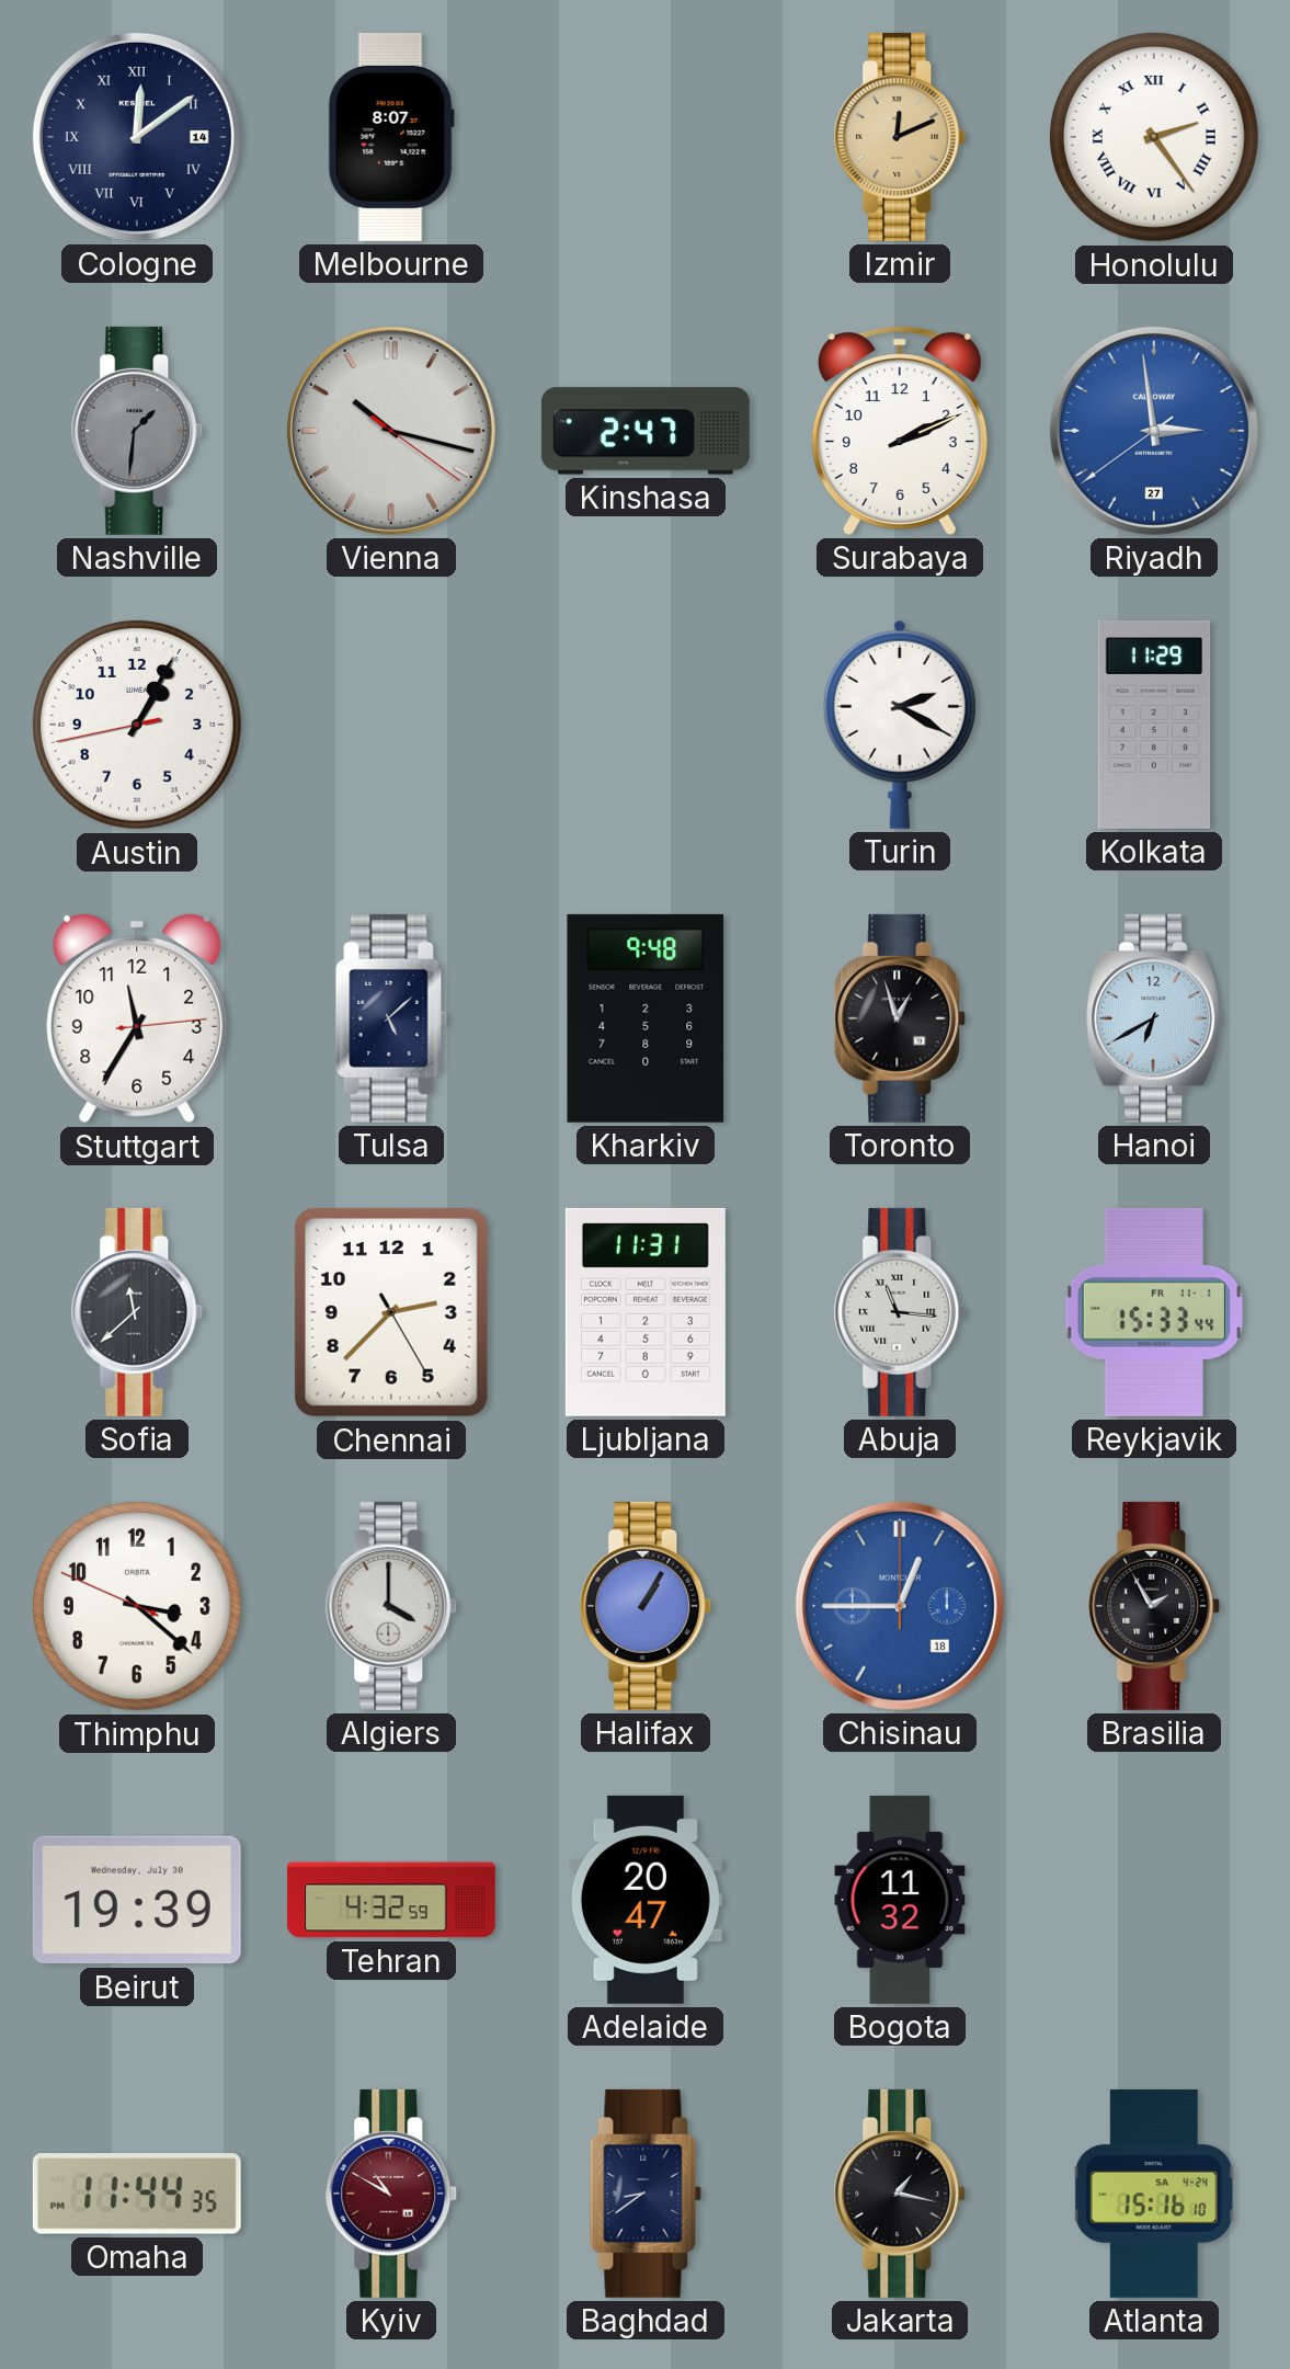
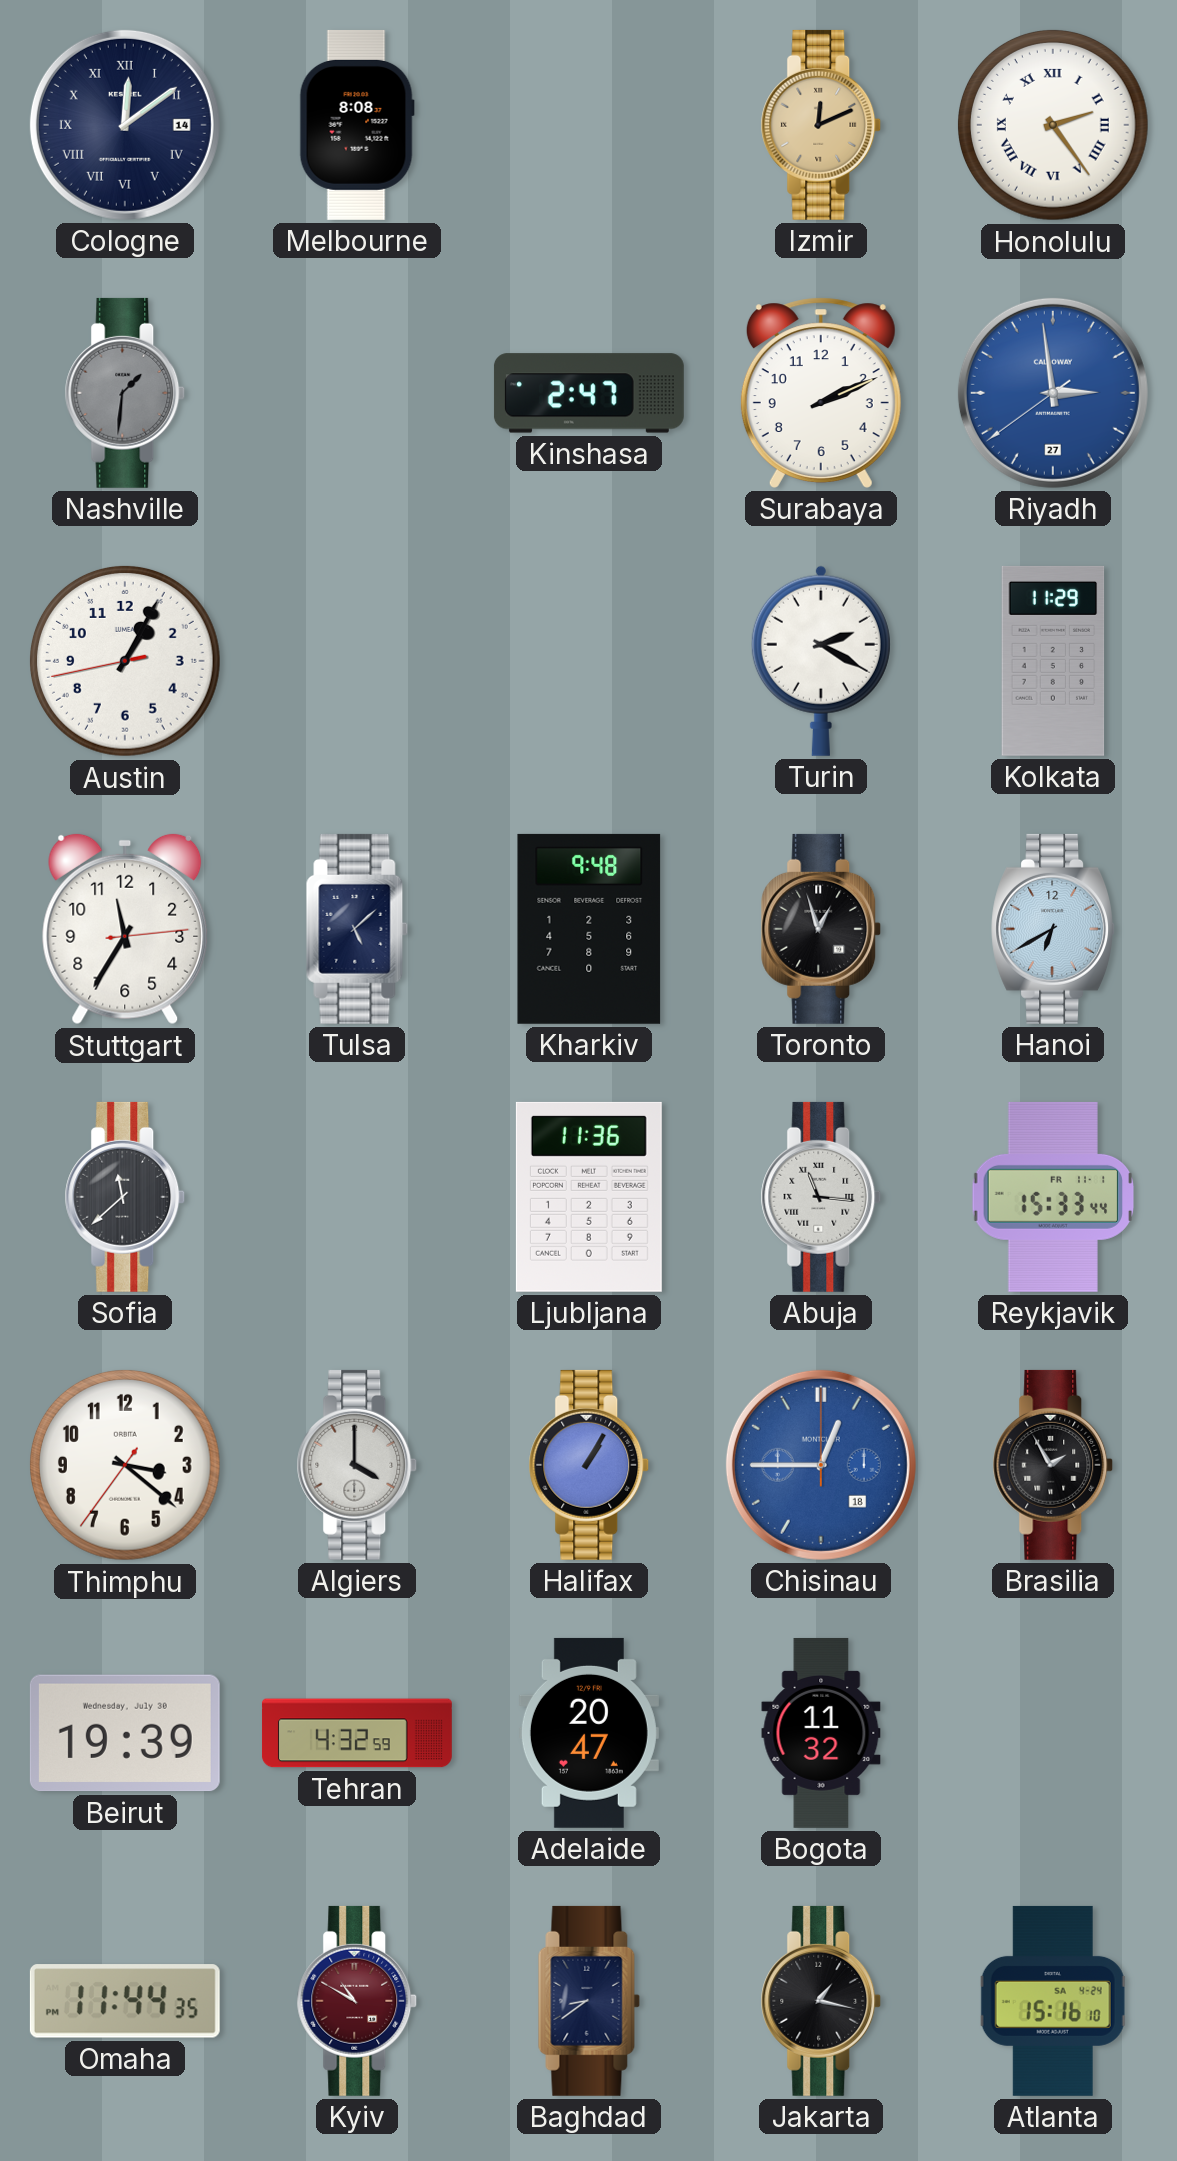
Melbourne: 8:07 -> 8:08 (357, 125)
Vienna: 10:17 -> none (391, 431)
Chennai: 2:37 -> none (391, 1312)
Ljubljana: 11:31 -> 11:36 (589, 1197)
Thimphu: 3:21:49 -> 3:21:36 (126, 1466)
